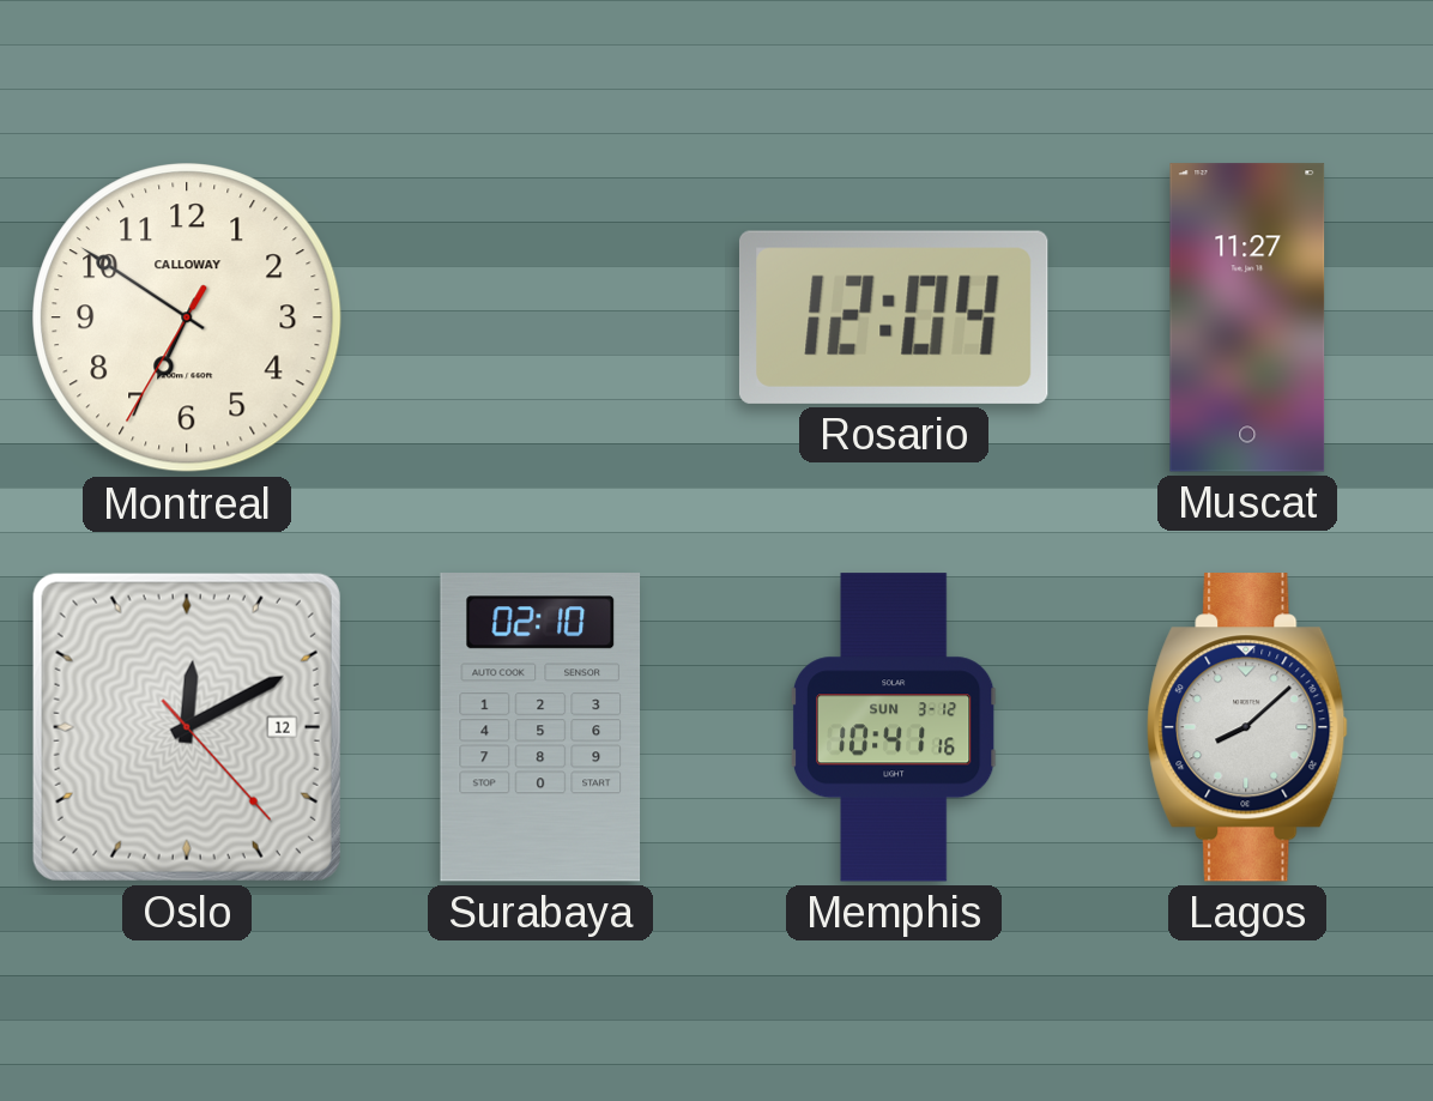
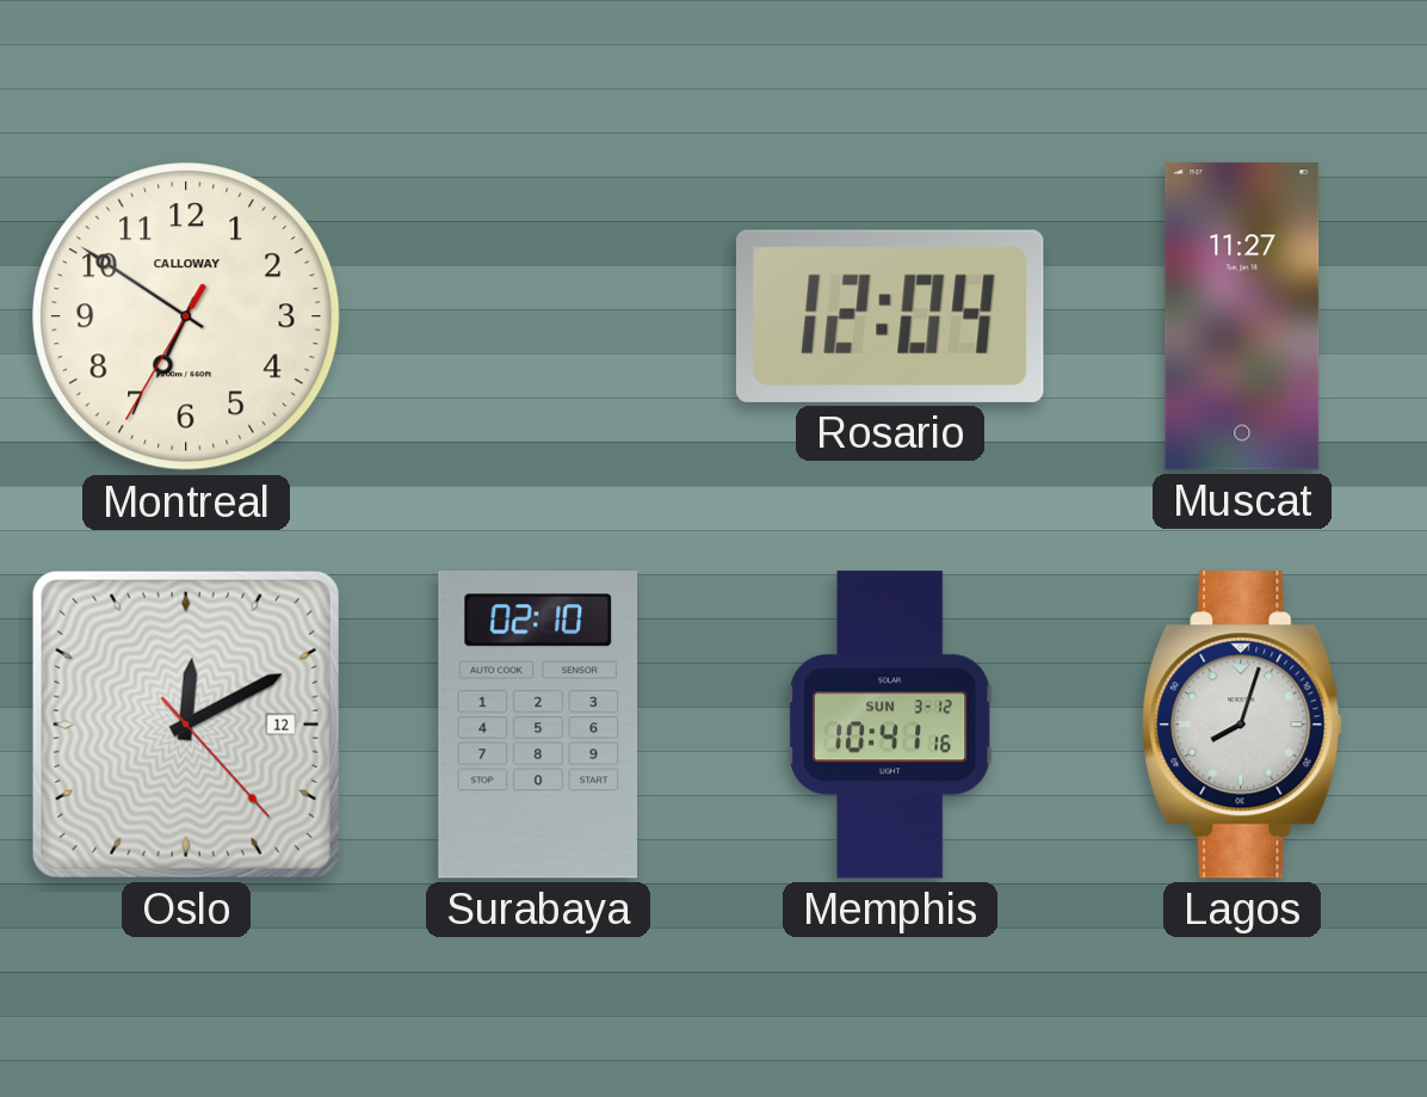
Lagos: 8:08 -> 8:03 (1242, 725)
